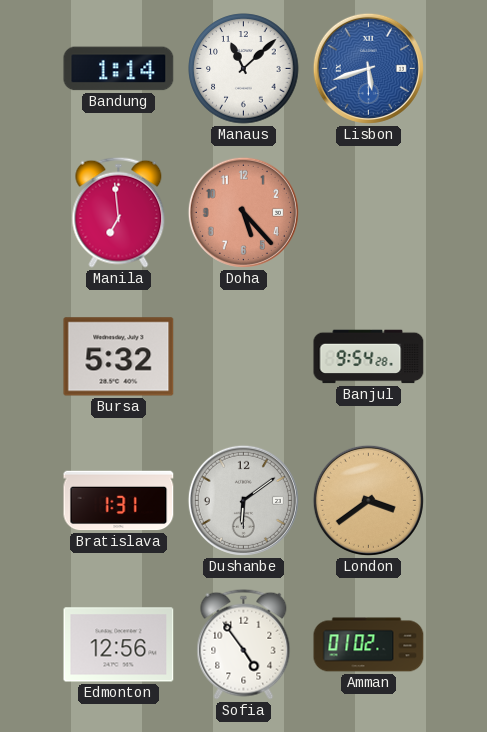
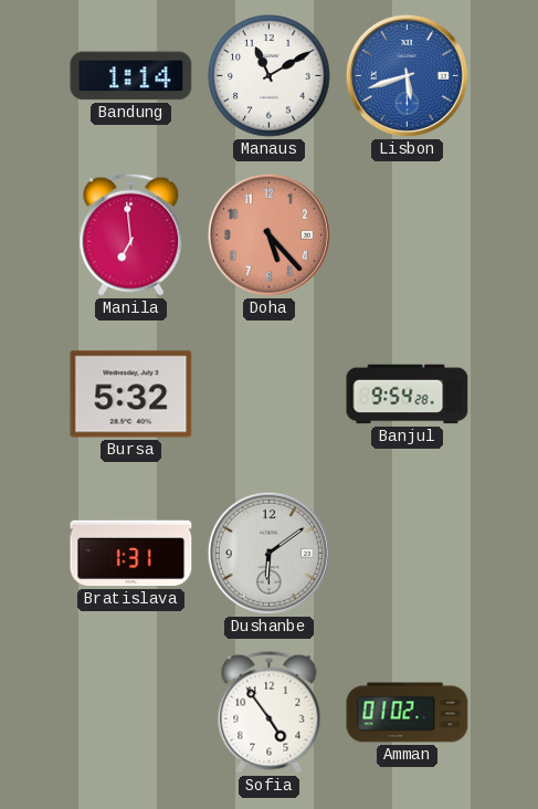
Manaus: 11:08 -> 11:10 (270, 76)
London: 3:39 -> none (368, 500)
Edmonton: 12:56 -> none (119, 645)
